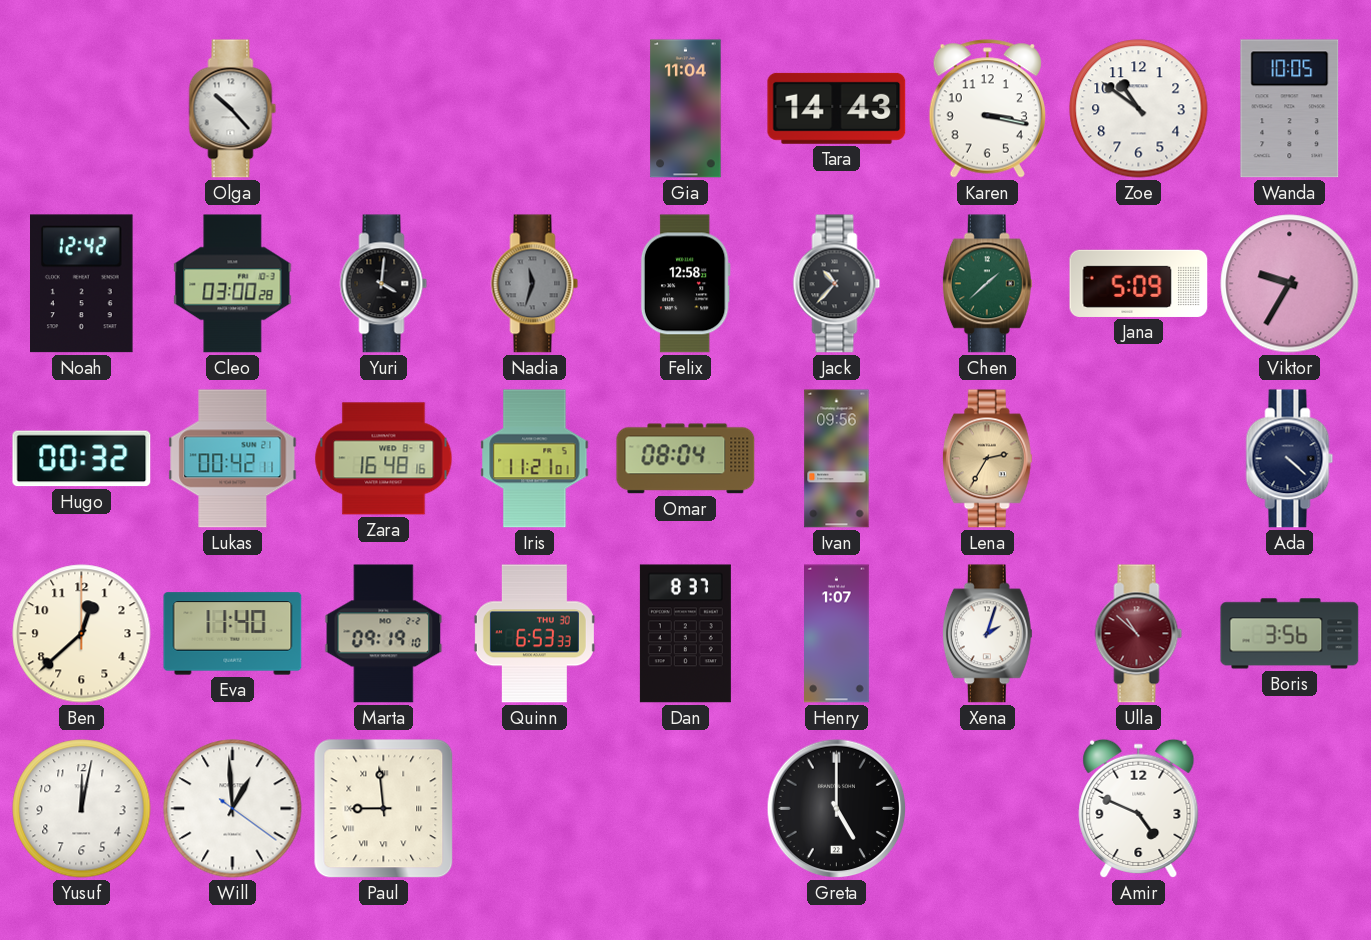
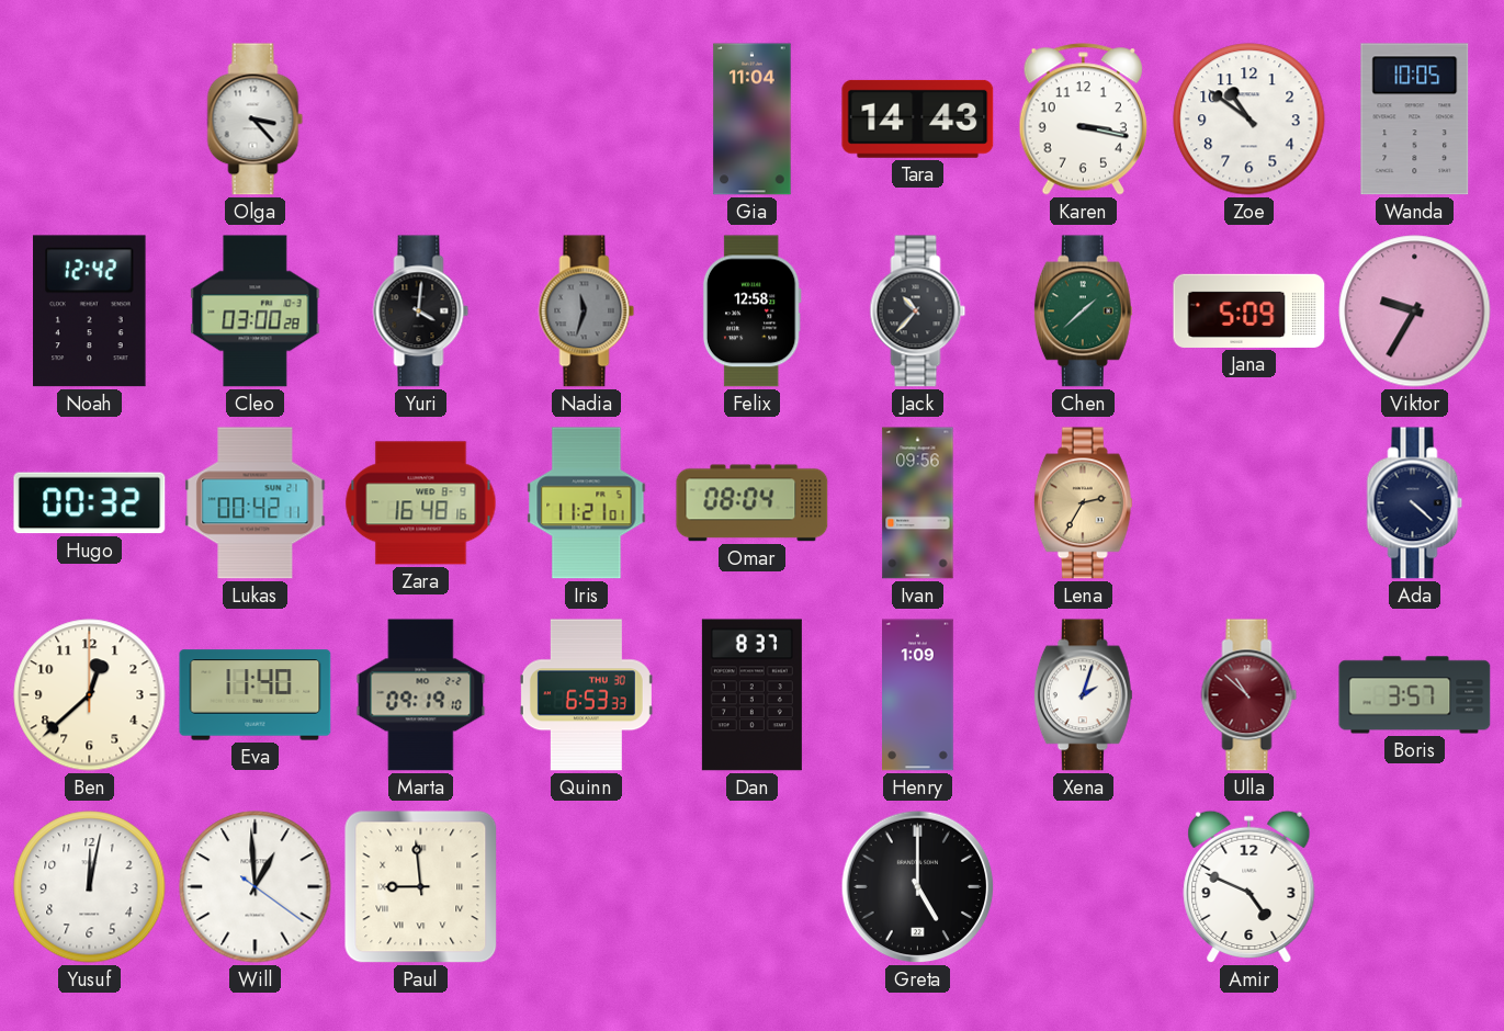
Olga: 10:23 -> 3:23 (256, 120)
Henry: 1:07 -> 1:09 (918, 695)
Boris: 3:56 -> 3:57 (1415, 695)
